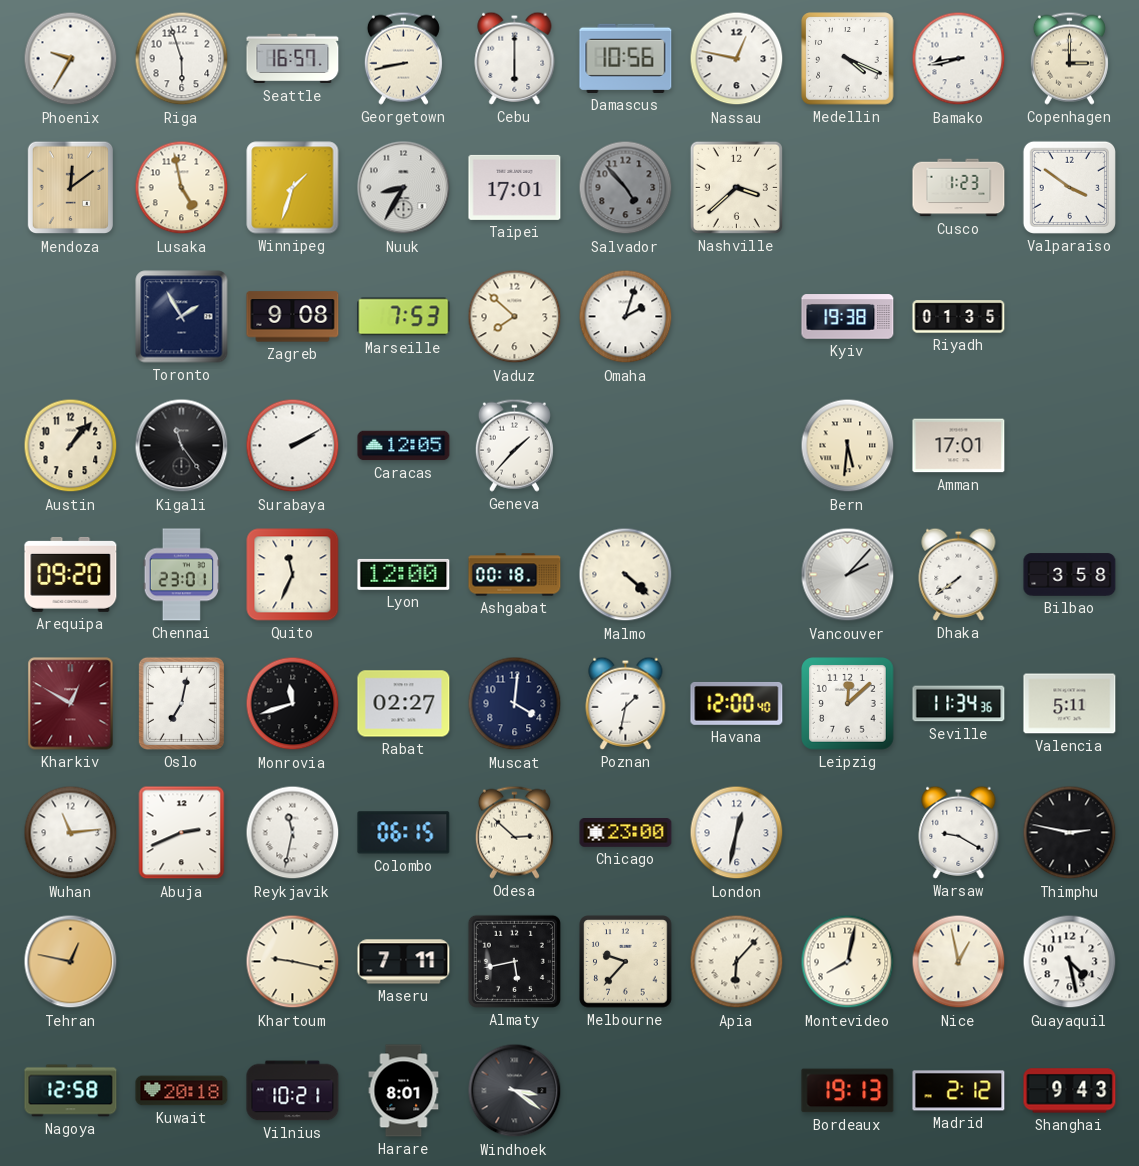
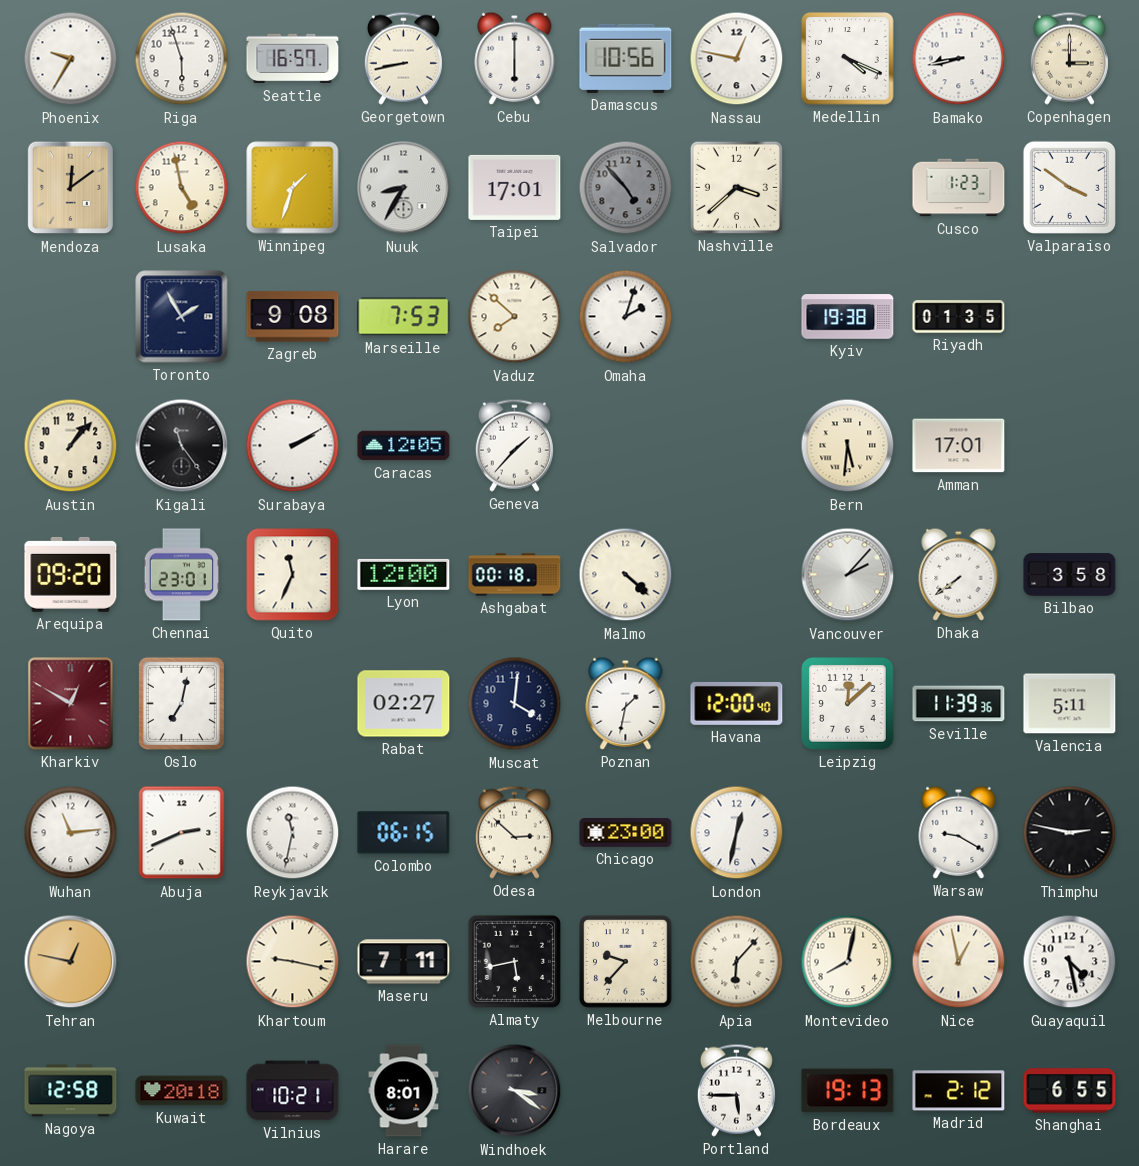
Monrovia: 11:42 -> none (293, 704)
Seville: 11:34 -> 11:39 (959, 704)
Portland: none -> 5:45 (736, 1090)
Shanghai: 9:43 -> 6:55 (1070, 1091)
